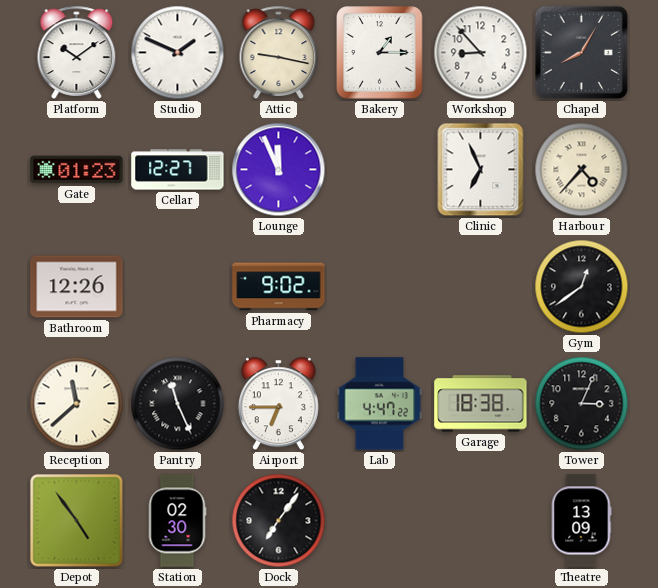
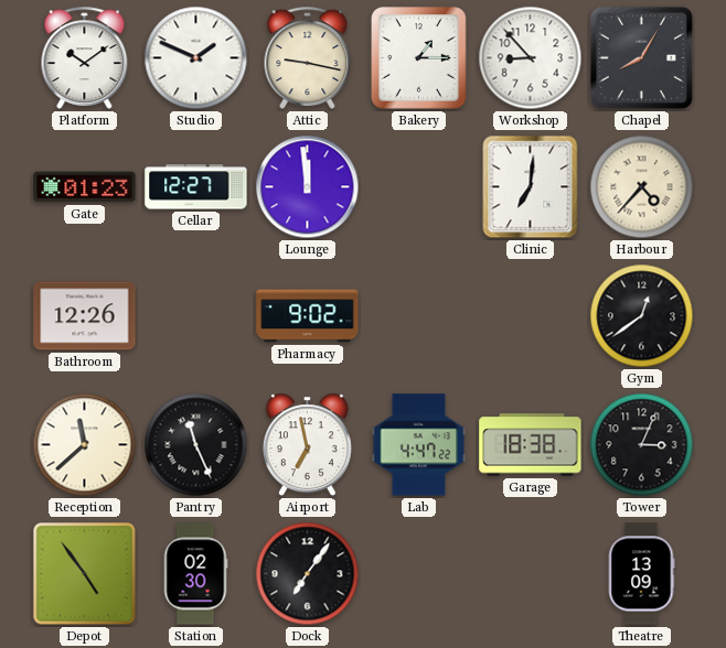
Lounge: 11:56 -> 11:59 (308, 187)
Clinic: 6:56 -> 7:01 (531, 187)
Airport: 6:45 -> 6:58 (307, 445)
